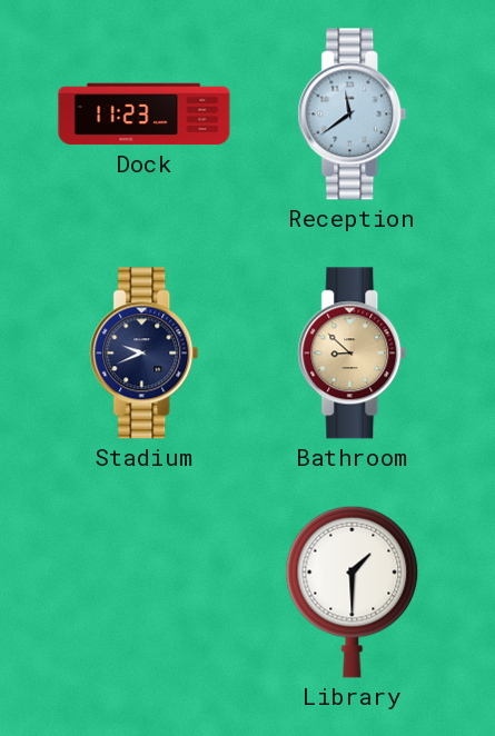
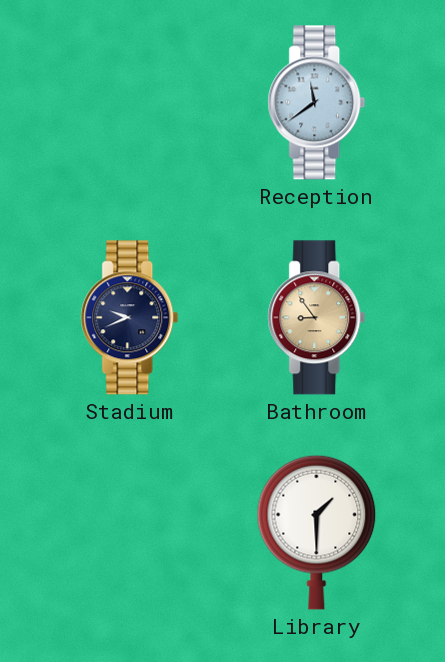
Dock: 11:23 -> none (145, 115)
Bathroom: 8:52 -> 8:54 (317, 318)
